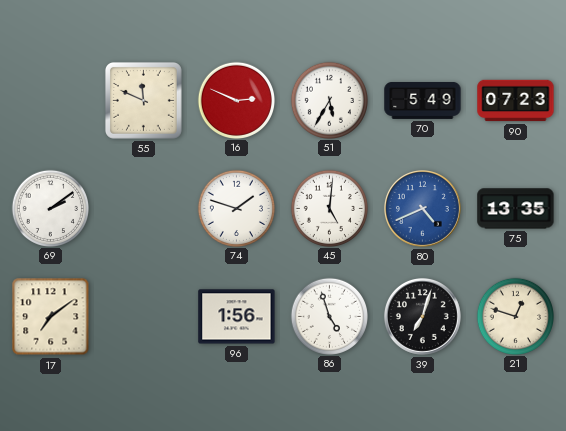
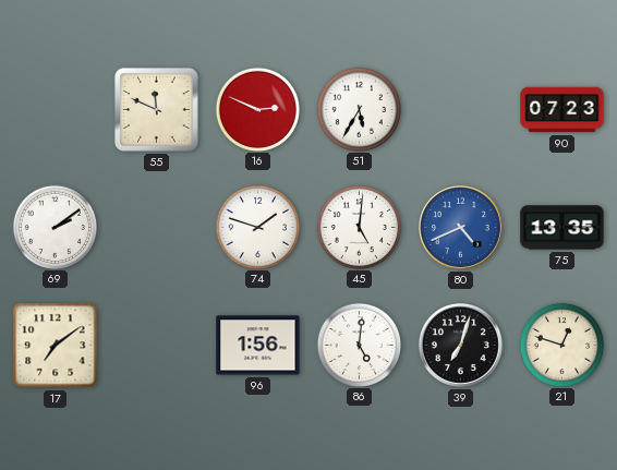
70: 5:49 -> none (423, 101)
86: 4:57 -> 5:01 (359, 345)
